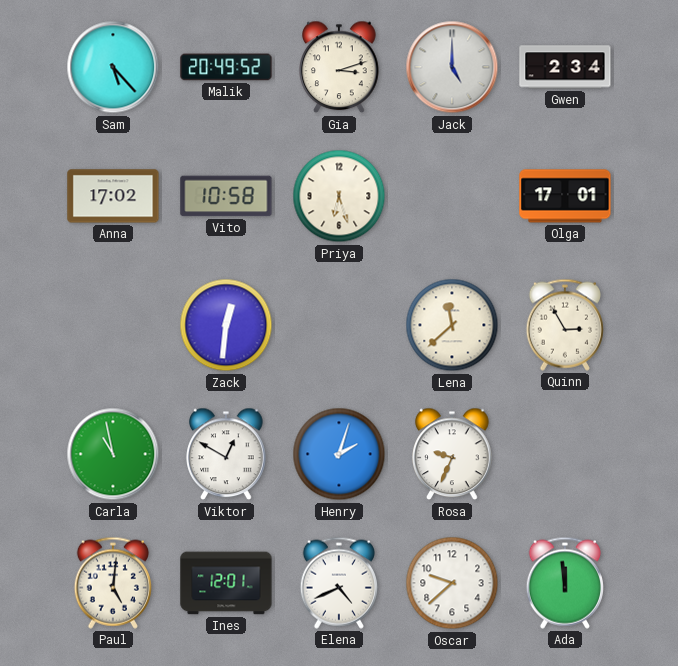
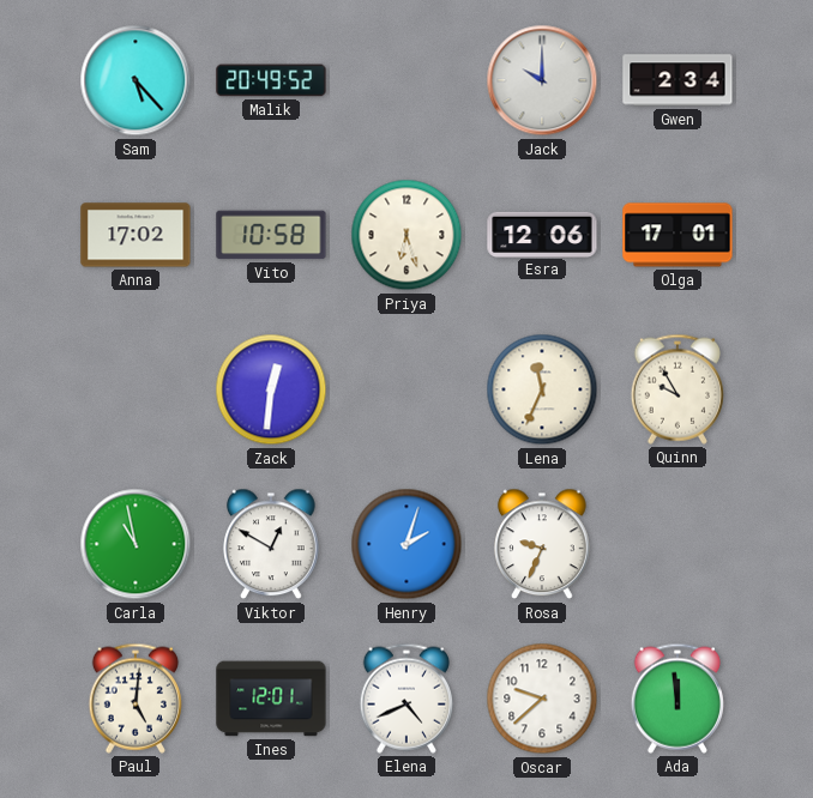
Gia: 3:12 -> none (339, 67)
Jack: 5:00 -> 10:00 (542, 80)
Esra: none -> 12:06 (542, 234)
Lena: 11:38 -> 11:34 (542, 389)
Quinn: 2:55 -> 9:55 (677, 389)
